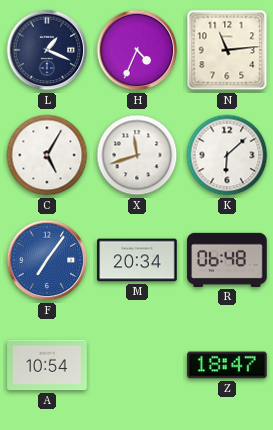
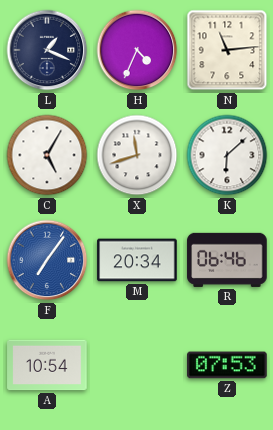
R: 06:48 -> 06:46 (227, 260)
Z: 18:47 -> 07:53 (227, 365)
